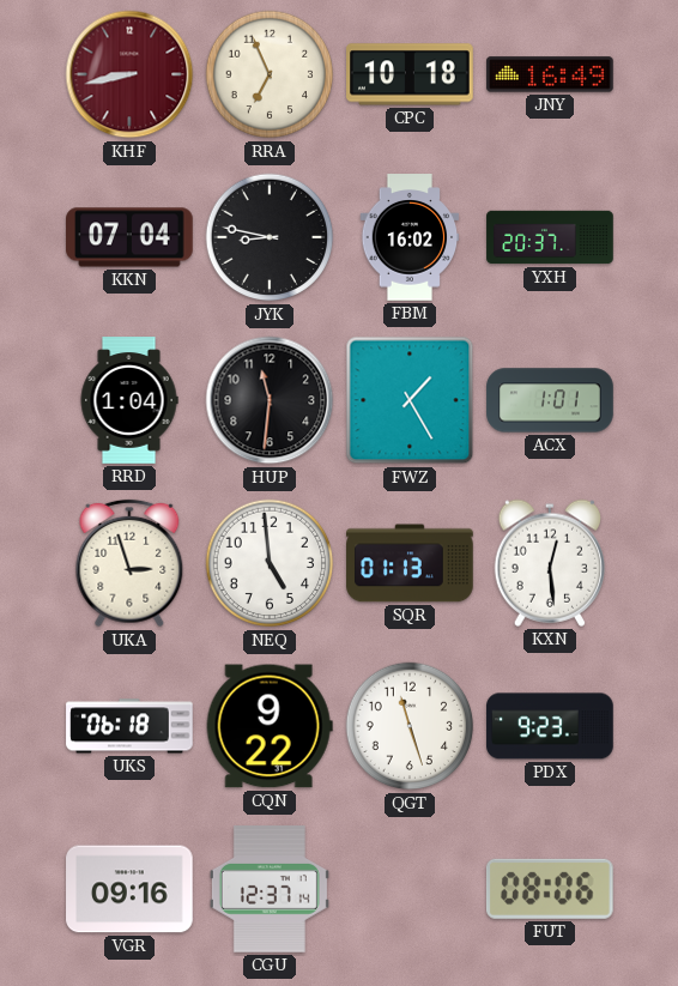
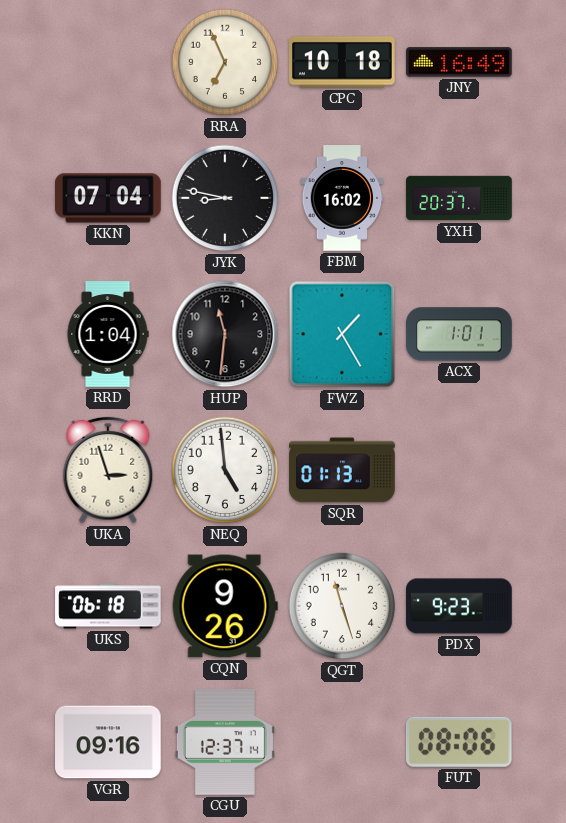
KHF: 8:43 -> none (129, 74)
KXN: 12:29 -> none (549, 563)
CQN: 9:22 -> 9:26 (225, 606)
